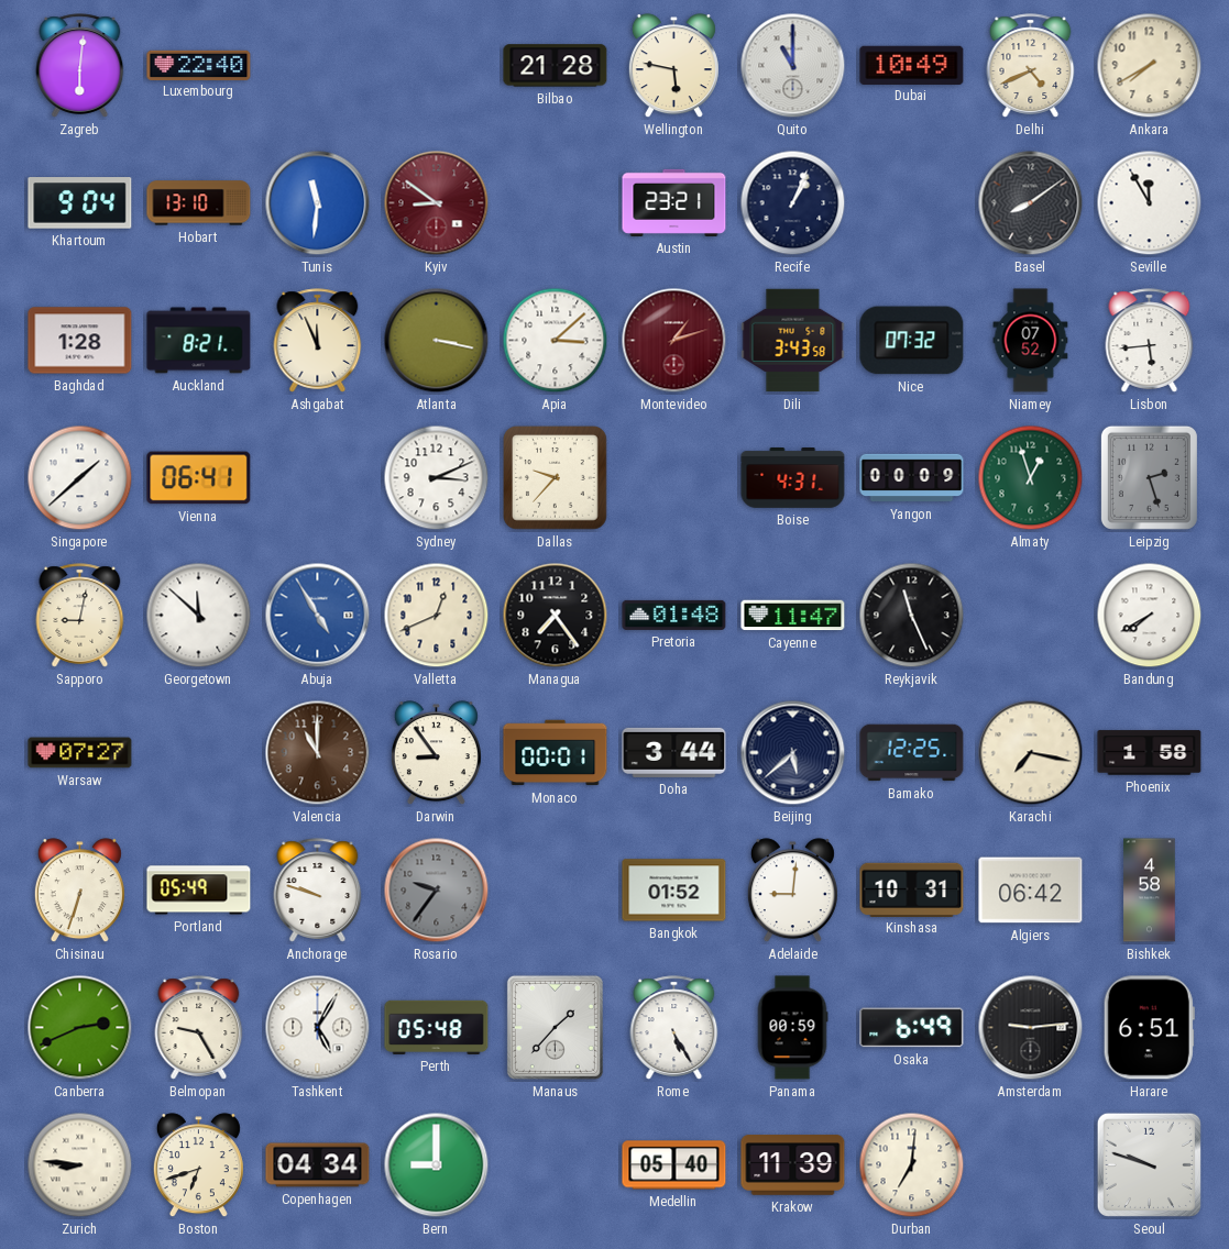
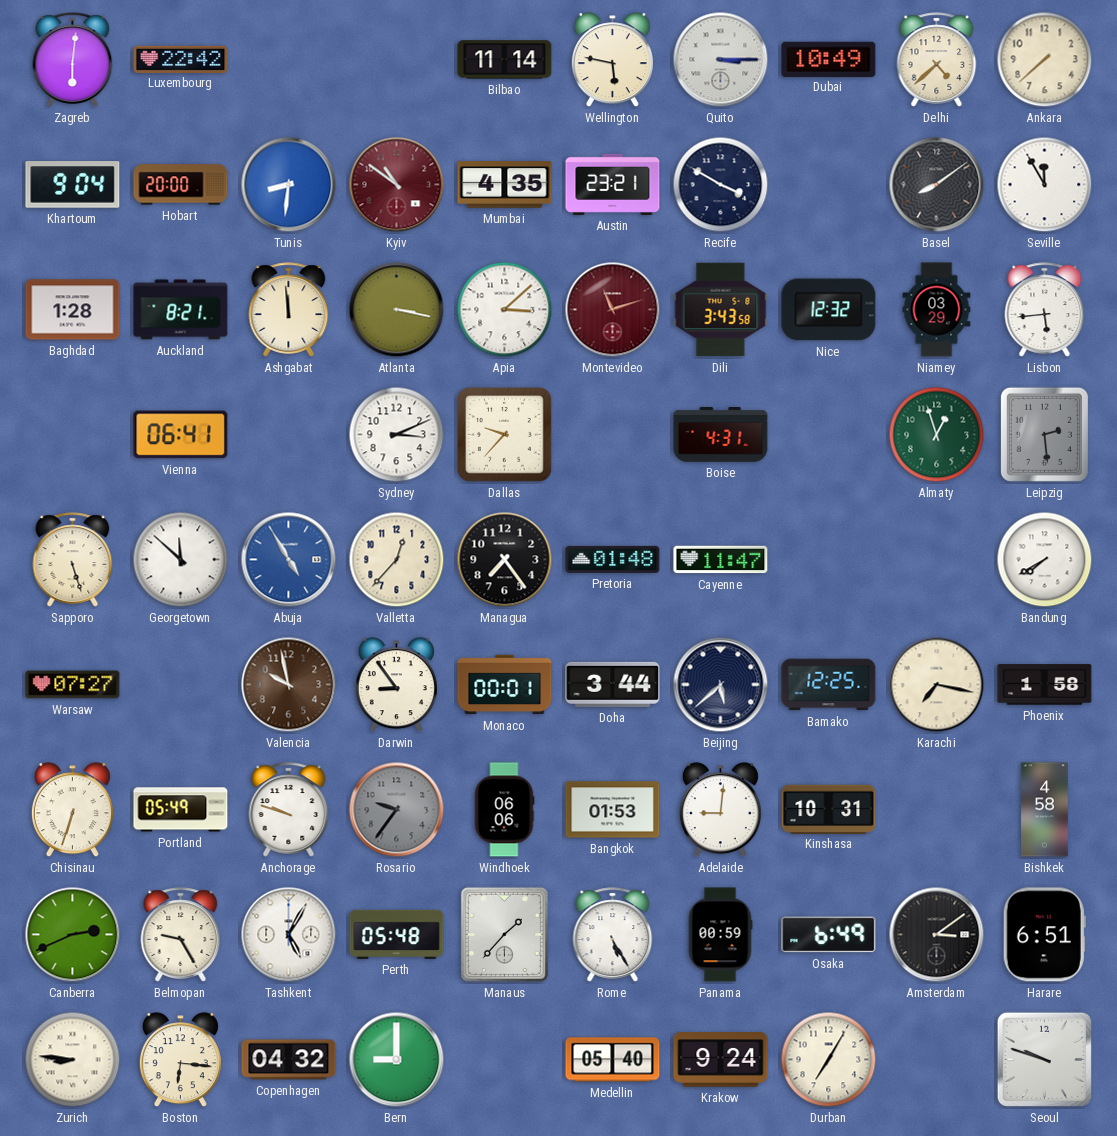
Luxembourg: 22:40 -> 22:42 (181, 59)
Bilbao: 21:28 -> 11:14 (505, 60)
Quito: 11:00 -> 3:15 (721, 60)
Delhi: 4:41 -> 4:38 (937, 60)
Ankara: 7:40 -> 7:38 (1045, 60)
Hobart: 13:10 -> 20:00 (181, 185)
Tunis: 11:31 -> 8:31 (289, 185)
Kyiv: 8:51 -> 10:51 (397, 185)
Mumbai: none -> 4:35 (505, 185)
Recife: 1:04 -> 3:50 (721, 185)
Ashgabat: 11:56 -> 11:59 (289, 310)
Montevideo: 1:12 -> 11:12 (613, 310)
Nice: 07:32 -> 12:32 (829, 310)
Niamey: 07:52 -> 03:29 (937, 310)
Singapore: 1:38 -> none (80, 478)
Yangon: 00:09 -> none (912, 478)
Leipzig: 2:27 -> 2:29 (1044, 434)
Sapporo: 9:02 -> 5:27 (73, 560)
Valletta: 12:41 -> 12:37 (397, 560)
Reykjavik: 11:26 -> none (912, 616)
Valencia: 11:00 -> 9:58 (289, 685)
Windhoek: none -> 06:06 (504, 810)
Bangkok: 01:52 -> 01:53 (613, 810)
Algiers: 06:42 -> none (1031, 891)
Amsterdam: 9:14 -> 3:09 (937, 935)
Boston: 6:42 -> 6:16 (180, 1060)
Copenhagen: 04:34 -> 04:32 (289, 1060)
Krakow: 11:39 -> 9:24 (721, 1060)
Durban: 7:01 -> 7:05 (829, 1060)
